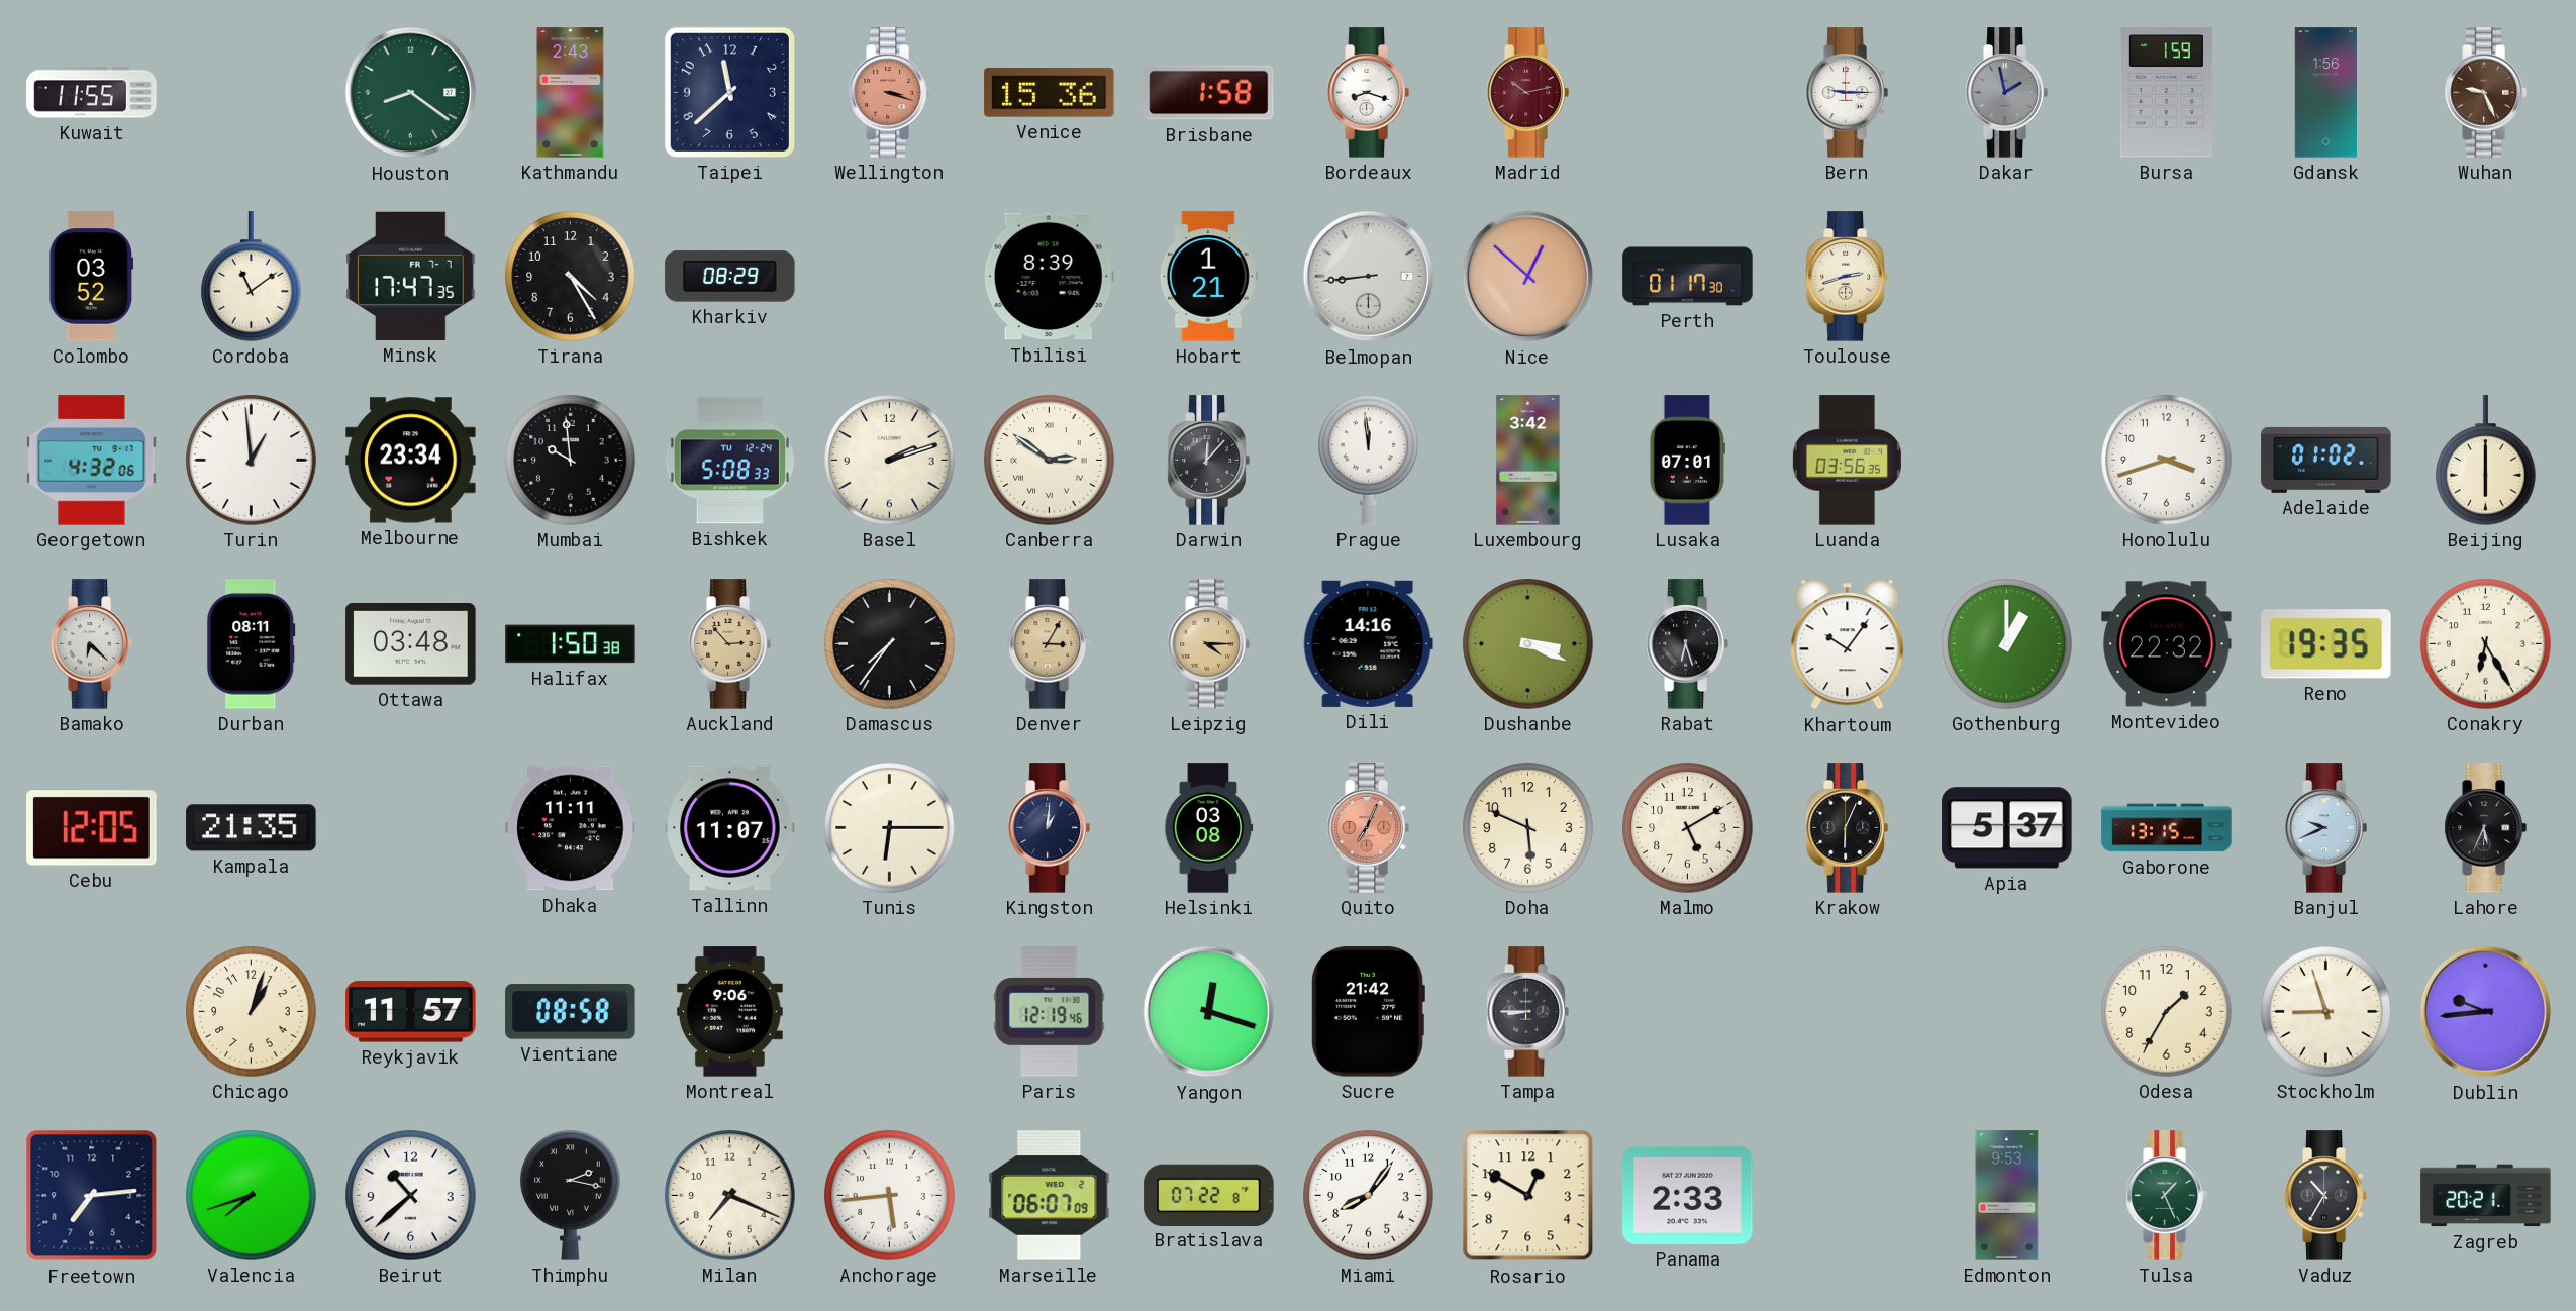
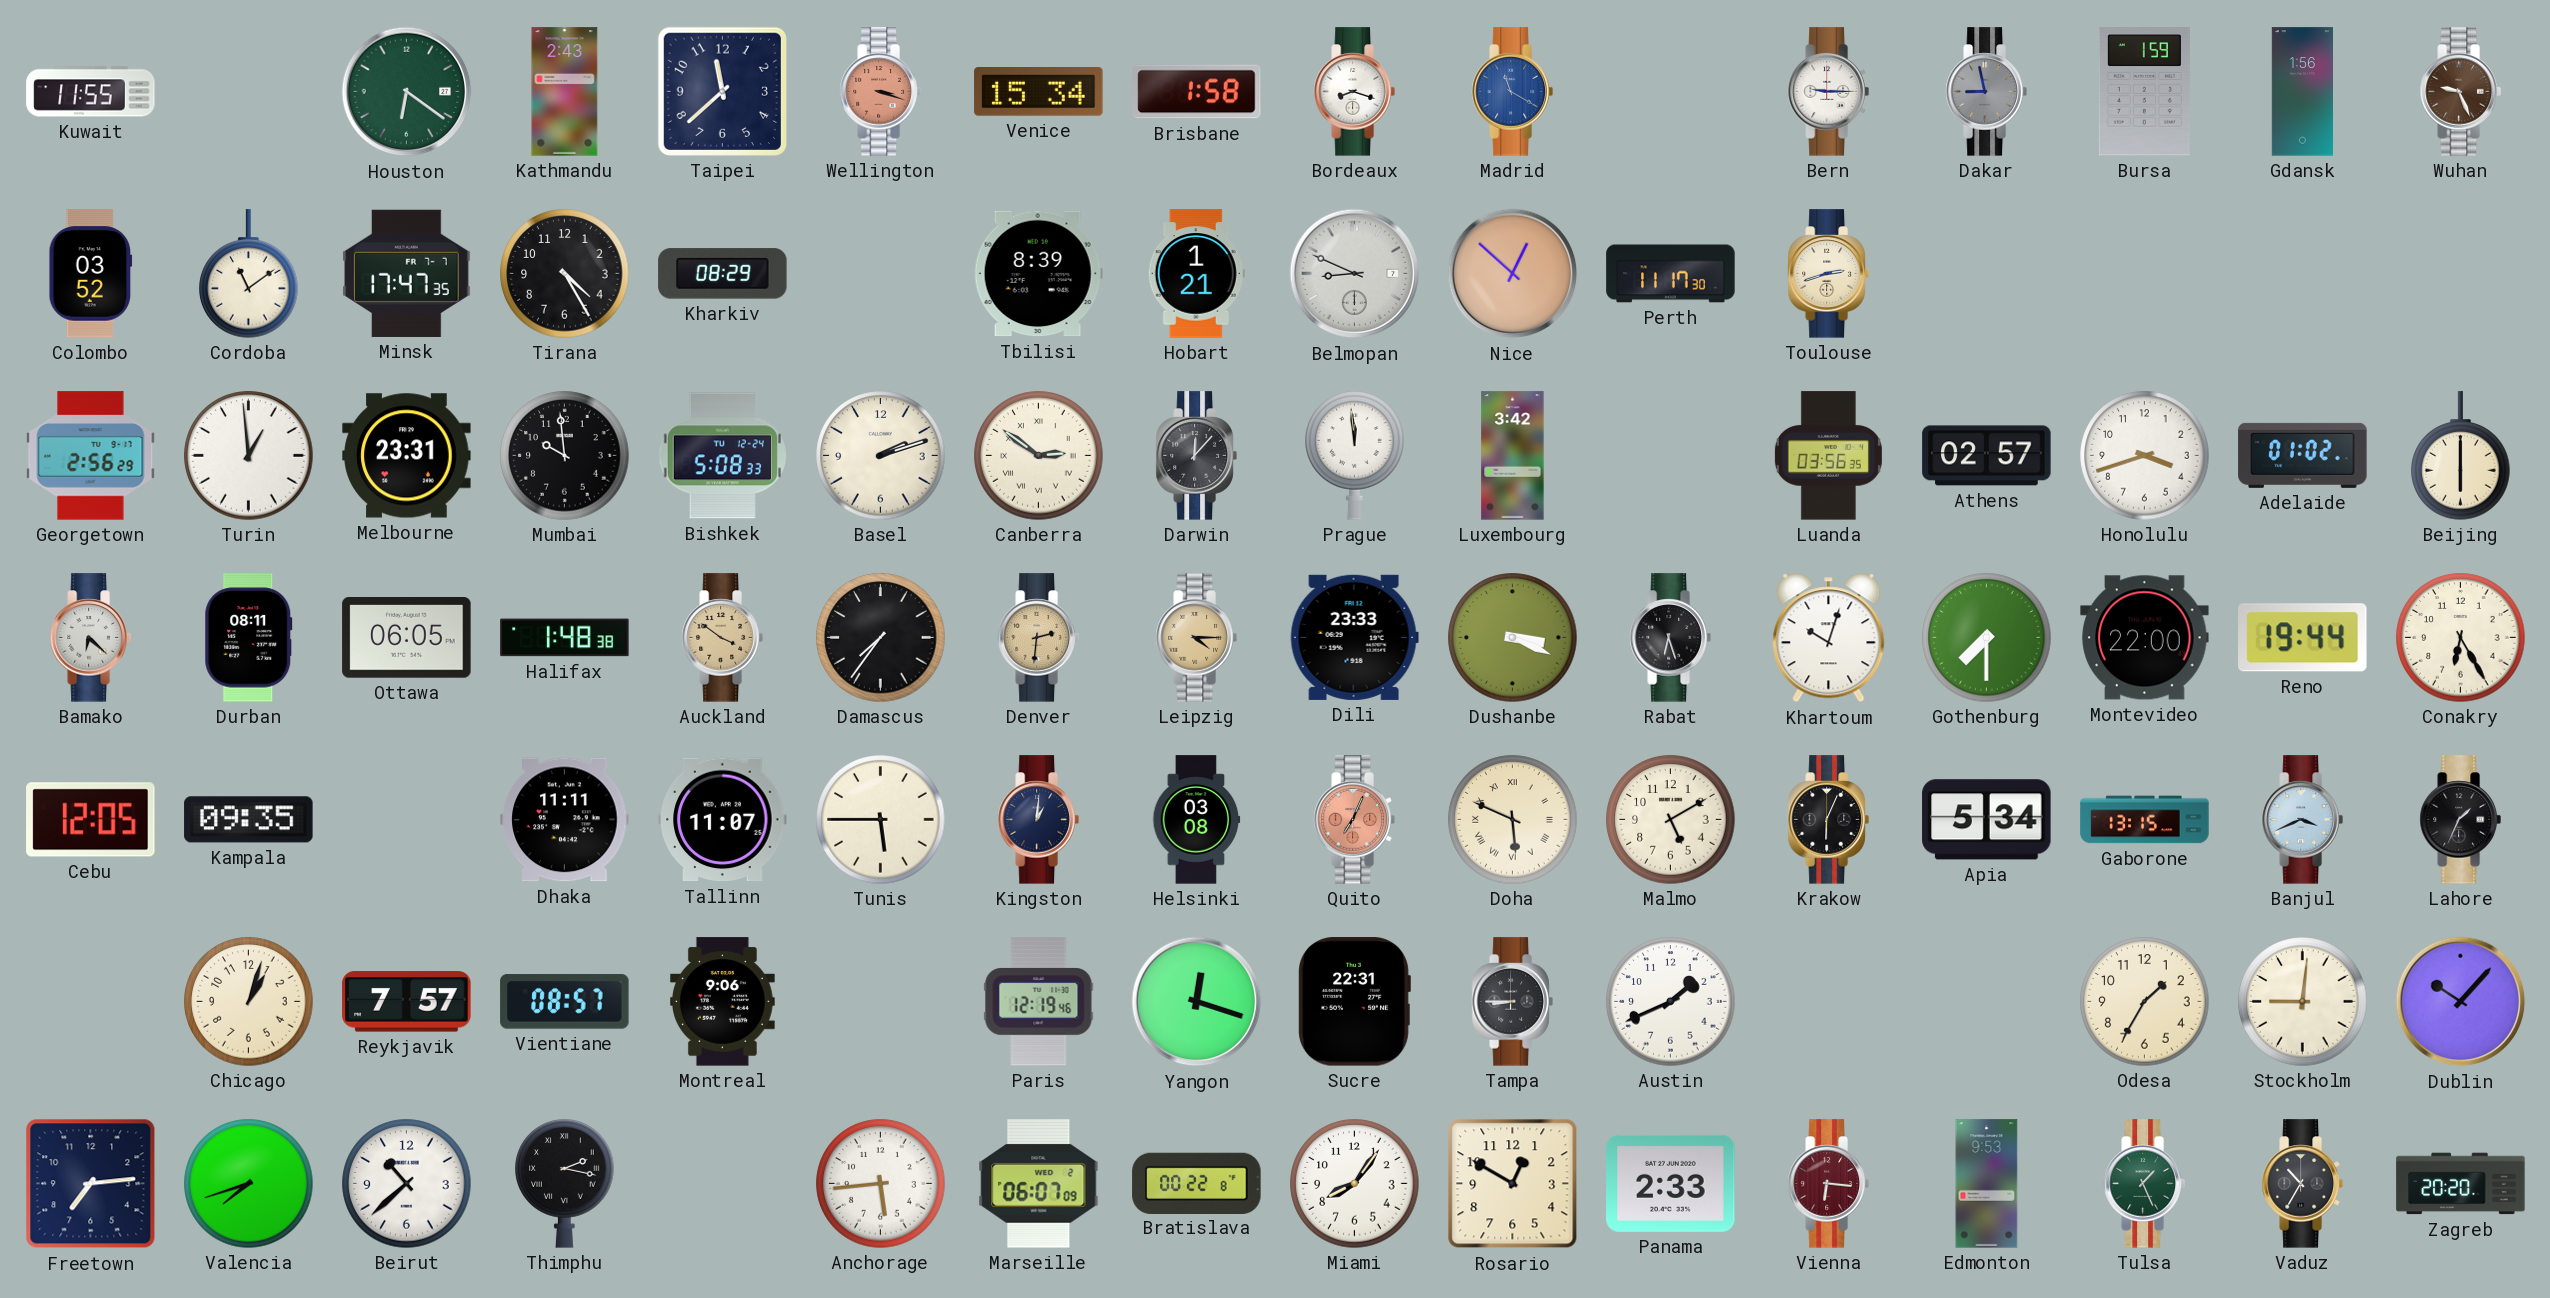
Houston: 8:21 -> 6:21 (407, 92)
Venice: 15:36 -> 15:34 (1039, 92)
Madrid: 10:13 -> 11:20 (1512, 92)
Madrid dial: burgundy -> blue (1512, 92)
Dakar: 1:58 -> 8:58 (1986, 92)
Belmopan: 8:44 -> 8:49 (1355, 274)
Perth: 01:17 -> 11:17 (1671, 274)
Georgetown: 4:32 -> 2:56 (91, 456)
Melbourne: 23:34 -> 23:31 (407, 456)
Lusaka: 07:01 -> none (1687, 461)
Athens: none -> 02:57 (1987, 456)
Ottawa: 03:48 -> 06:05 (407, 638)
Halifax: 1:50 -> 1:48 (565, 638)
Auckland: 2:53 -> 3:51 (722, 638)
Denver: 3:05 -> 2:31 (1038, 638)
Dili: 14:16 -> 23:33 (1354, 637)
Khartoum: 10:06 -> 10:03 (1829, 638)
Gothenburg: 1:00 -> 7:30 (1987, 638)
Montevideo: 22:32 -> 22:00 (2145, 638)
Reno: 19:35 -> 19:44 (2303, 638)
Kampala: 21:35 -> 09:35 (249, 820)
Tunis: 6:15 -> 5:45 (881, 820)
Doha numerals: Arabic -> Roman (1513, 820)
Apia: 5:37 -> 5:34 (1987, 820)
Banjul: 9:41 -> 3:41 (2302, 820)
Lahore: 5:34 -> 1:34 (2460, 820)
Reykjavik: 11:57 -> 7:57 (407, 1002)
Vientiane: 08:58 -> 08:57 (565, 1002)
Sucre: 21:42 -> 22:31 (1354, 1002)
Austin: none -> 1:41 (1671, 1002)
Stockholm: 8:57 -> 9:01 (2303, 1002)
Dublin: 9:44 -> 10:07 (2461, 1002)
Milan: 7:19 -> none (730, 1196)
Bratislava: 07:22 -> 00:22 (1197, 1183)
Vienna: none -> 6:16 (1828, 1184)
Zagreb: 20:21 -> 20:20 (2461, 1184)
